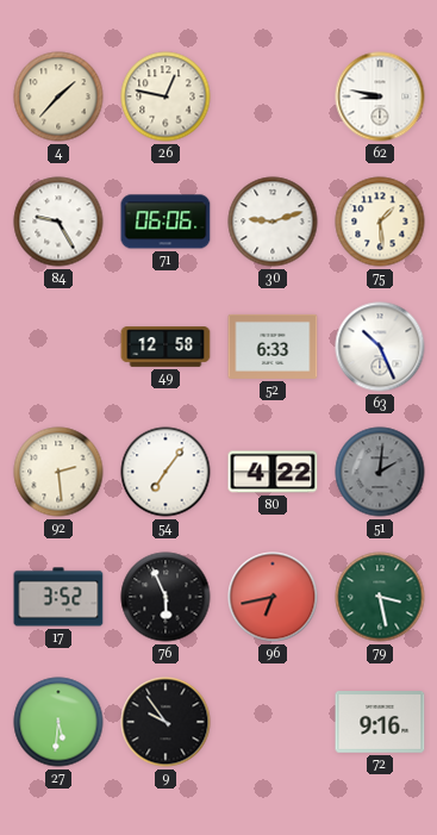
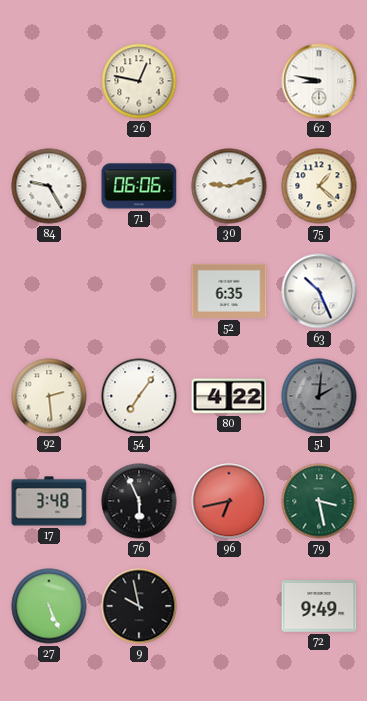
4: 1:37 -> none (58, 96)
75: 1:29 -> 1:22 (319, 186)
49: 12:58 -> none (166, 347)
52: 6:33 -> 6:35 (229, 291)
17: 3:52 -> 3:48 (49, 501)
27: 5:31 -> 5:26 (49, 606)
9: 9:54 -> 9:58 (139, 606)
72: 9:16 -> 9:49 (319, 606)
